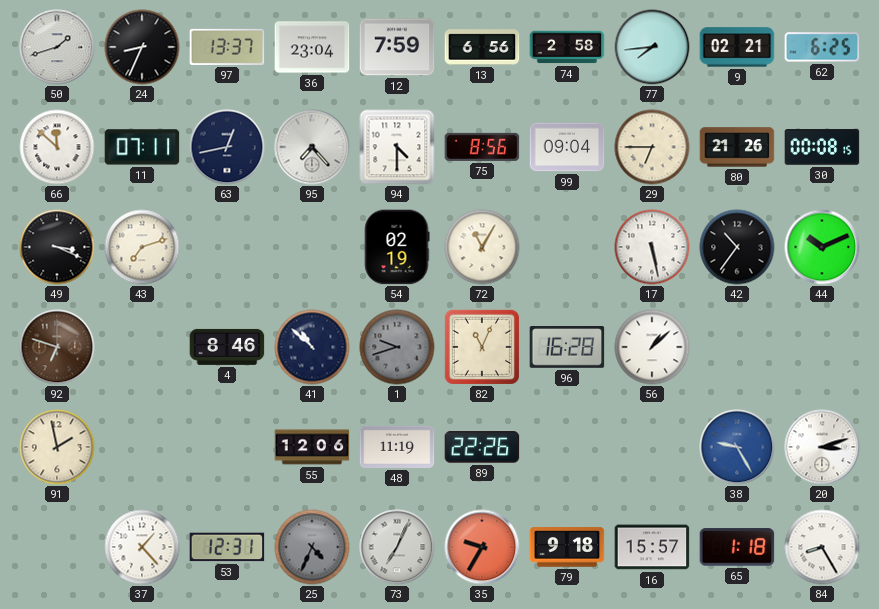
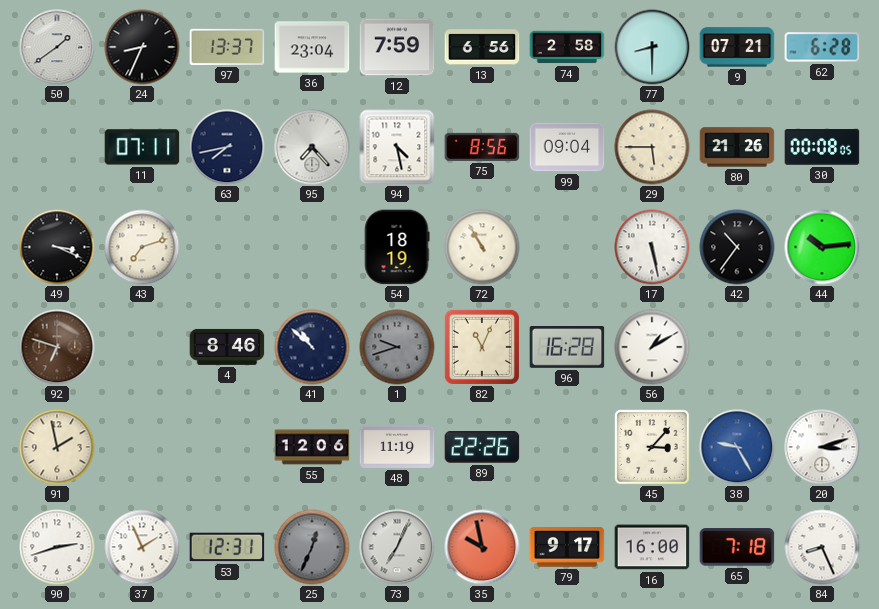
50: 1:42 -> 1:39 (57, 47)
77: 7:44 -> 8:30 (652, 47)
9: 02:21 -> 07:21 (737, 47)
62: 6:25 -> 6:28 (822, 47)
66: 11:52 -> none (57, 147)
63: 12:43 -> 7:43 (227, 147)
94: 4:30 -> 4:28 (397, 147)
29: 6:45 -> 5:45 (652, 147)
30: 00:08:15 -> 00:08:05 (822, 147)
54: 02:19 -> 18:19 (397, 247)
72: 11:05 -> 10:55 (482, 247)
44: 10:11 -> 10:14 (822, 247)
56: 1:08 -> 1:10 (652, 347)
45: none -> 3:07 (653, 448)
90: none -> 2:42 (57, 547)
37: 1:23 -> 1:56 (142, 547)
25: 4:34 -> 12:34 (312, 547)
35: 9:35 -> 9:58 (482, 547)
79: 9:18 -> 9:17 (567, 547)
16: 15:57 -> 16:00 (652, 547)
65: 1:18 -> 7:18 (737, 547)
84: 8:25 -> 8:26 (822, 547)
